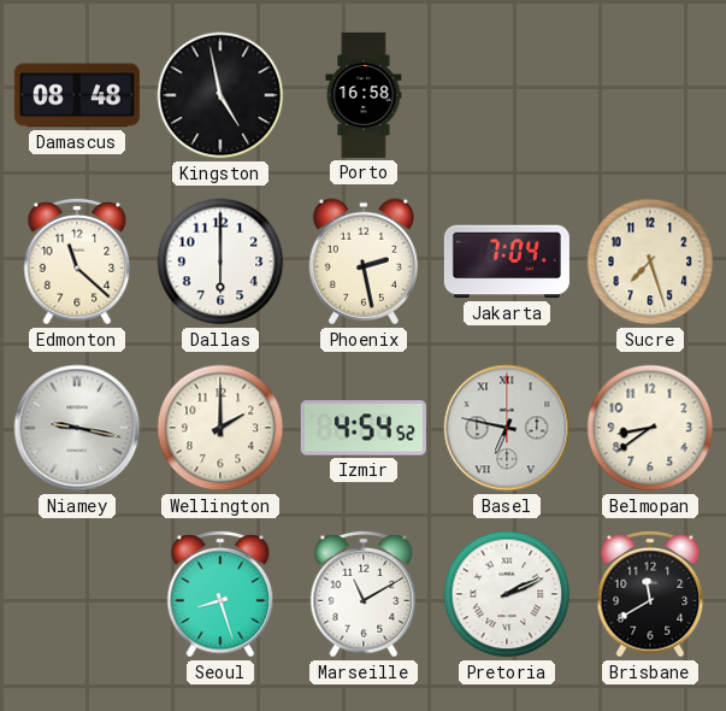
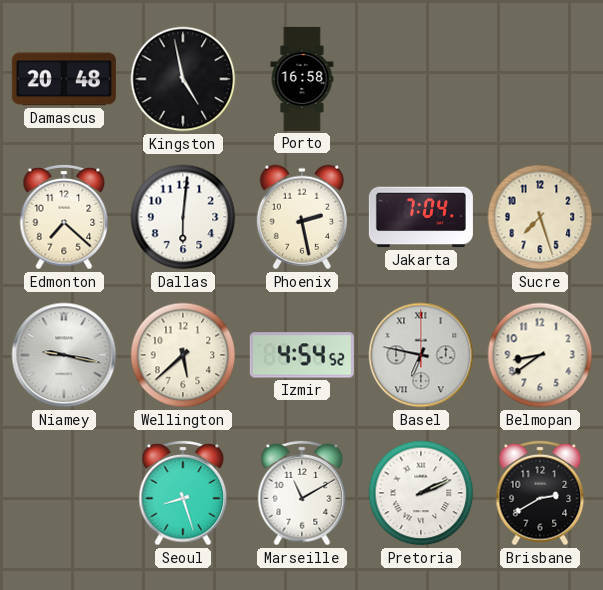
Damascus: 08:48 -> 20:48 (64, 79)
Edmonton: 11:22 -> 7:22 (64, 217)
Dallas: 6:00 -> 6:01 (183, 217)
Wellington: 2:00 -> 5:38 (183, 355)
Brisbane: 11:40 -> 2:40 (540, 493)
